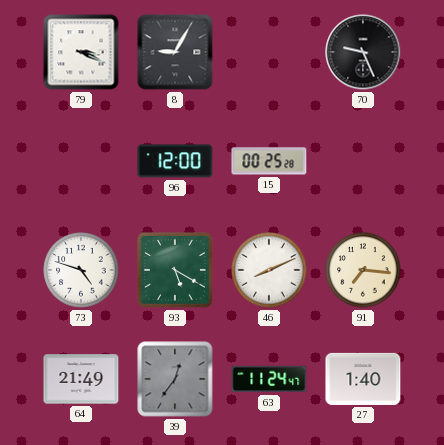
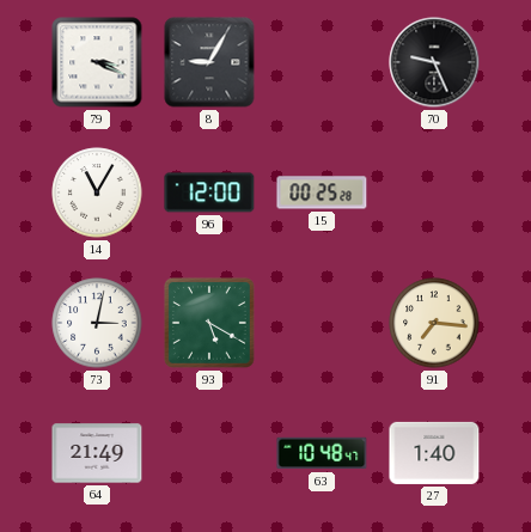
14: none -> 11:05 (97, 192)
73: 4:48 -> 3:02 (97, 323)
46: 8:11 -> none (269, 270)
39: 12:36 -> none (175, 379)
63: 11:24 -> 10:48 (322, 453)
